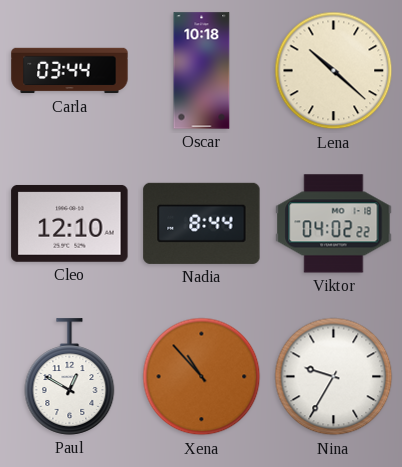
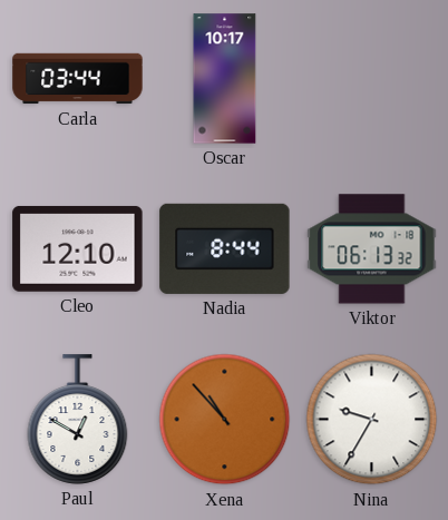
Oscar: 10:18 -> 10:17 (225, 79)
Lena: 10:22 -> none (334, 71)
Viktor: 04:02 -> 06:13 (372, 249)
